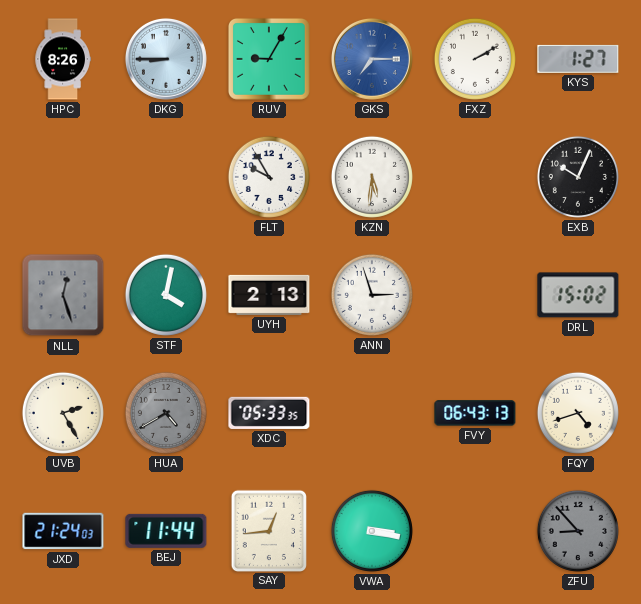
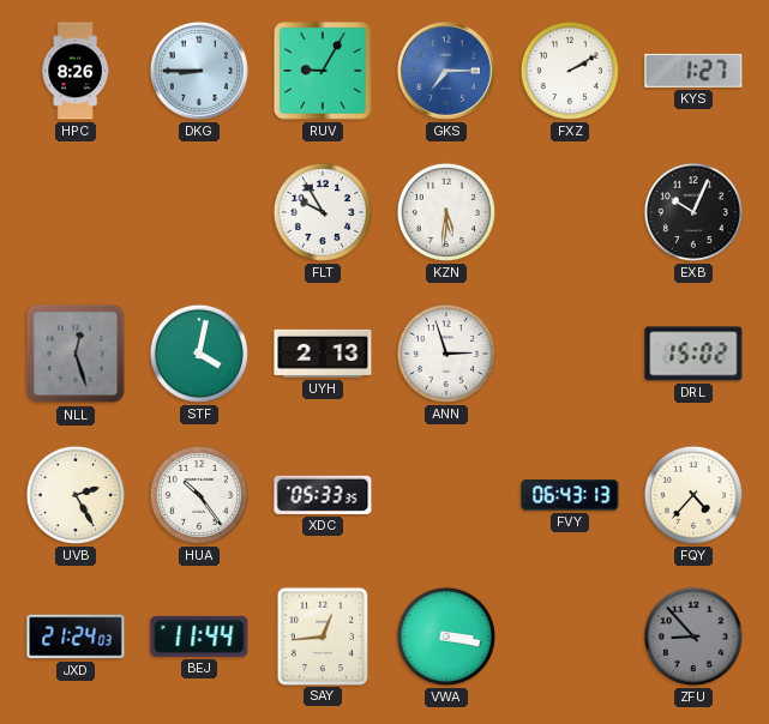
HUA: 4:40 -> 10:24 (199, 495)
HUA dial: grey -> white (199, 495)
FQY: 4:42 -> 4:37 (693, 495)
